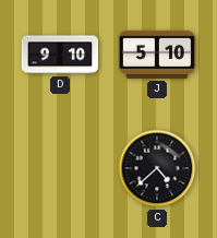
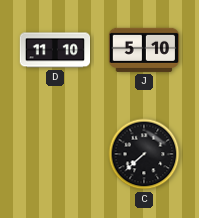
D: 9:10 -> 11:10 (55, 50)
C: 4:38 -> 7:38 (144, 154)
